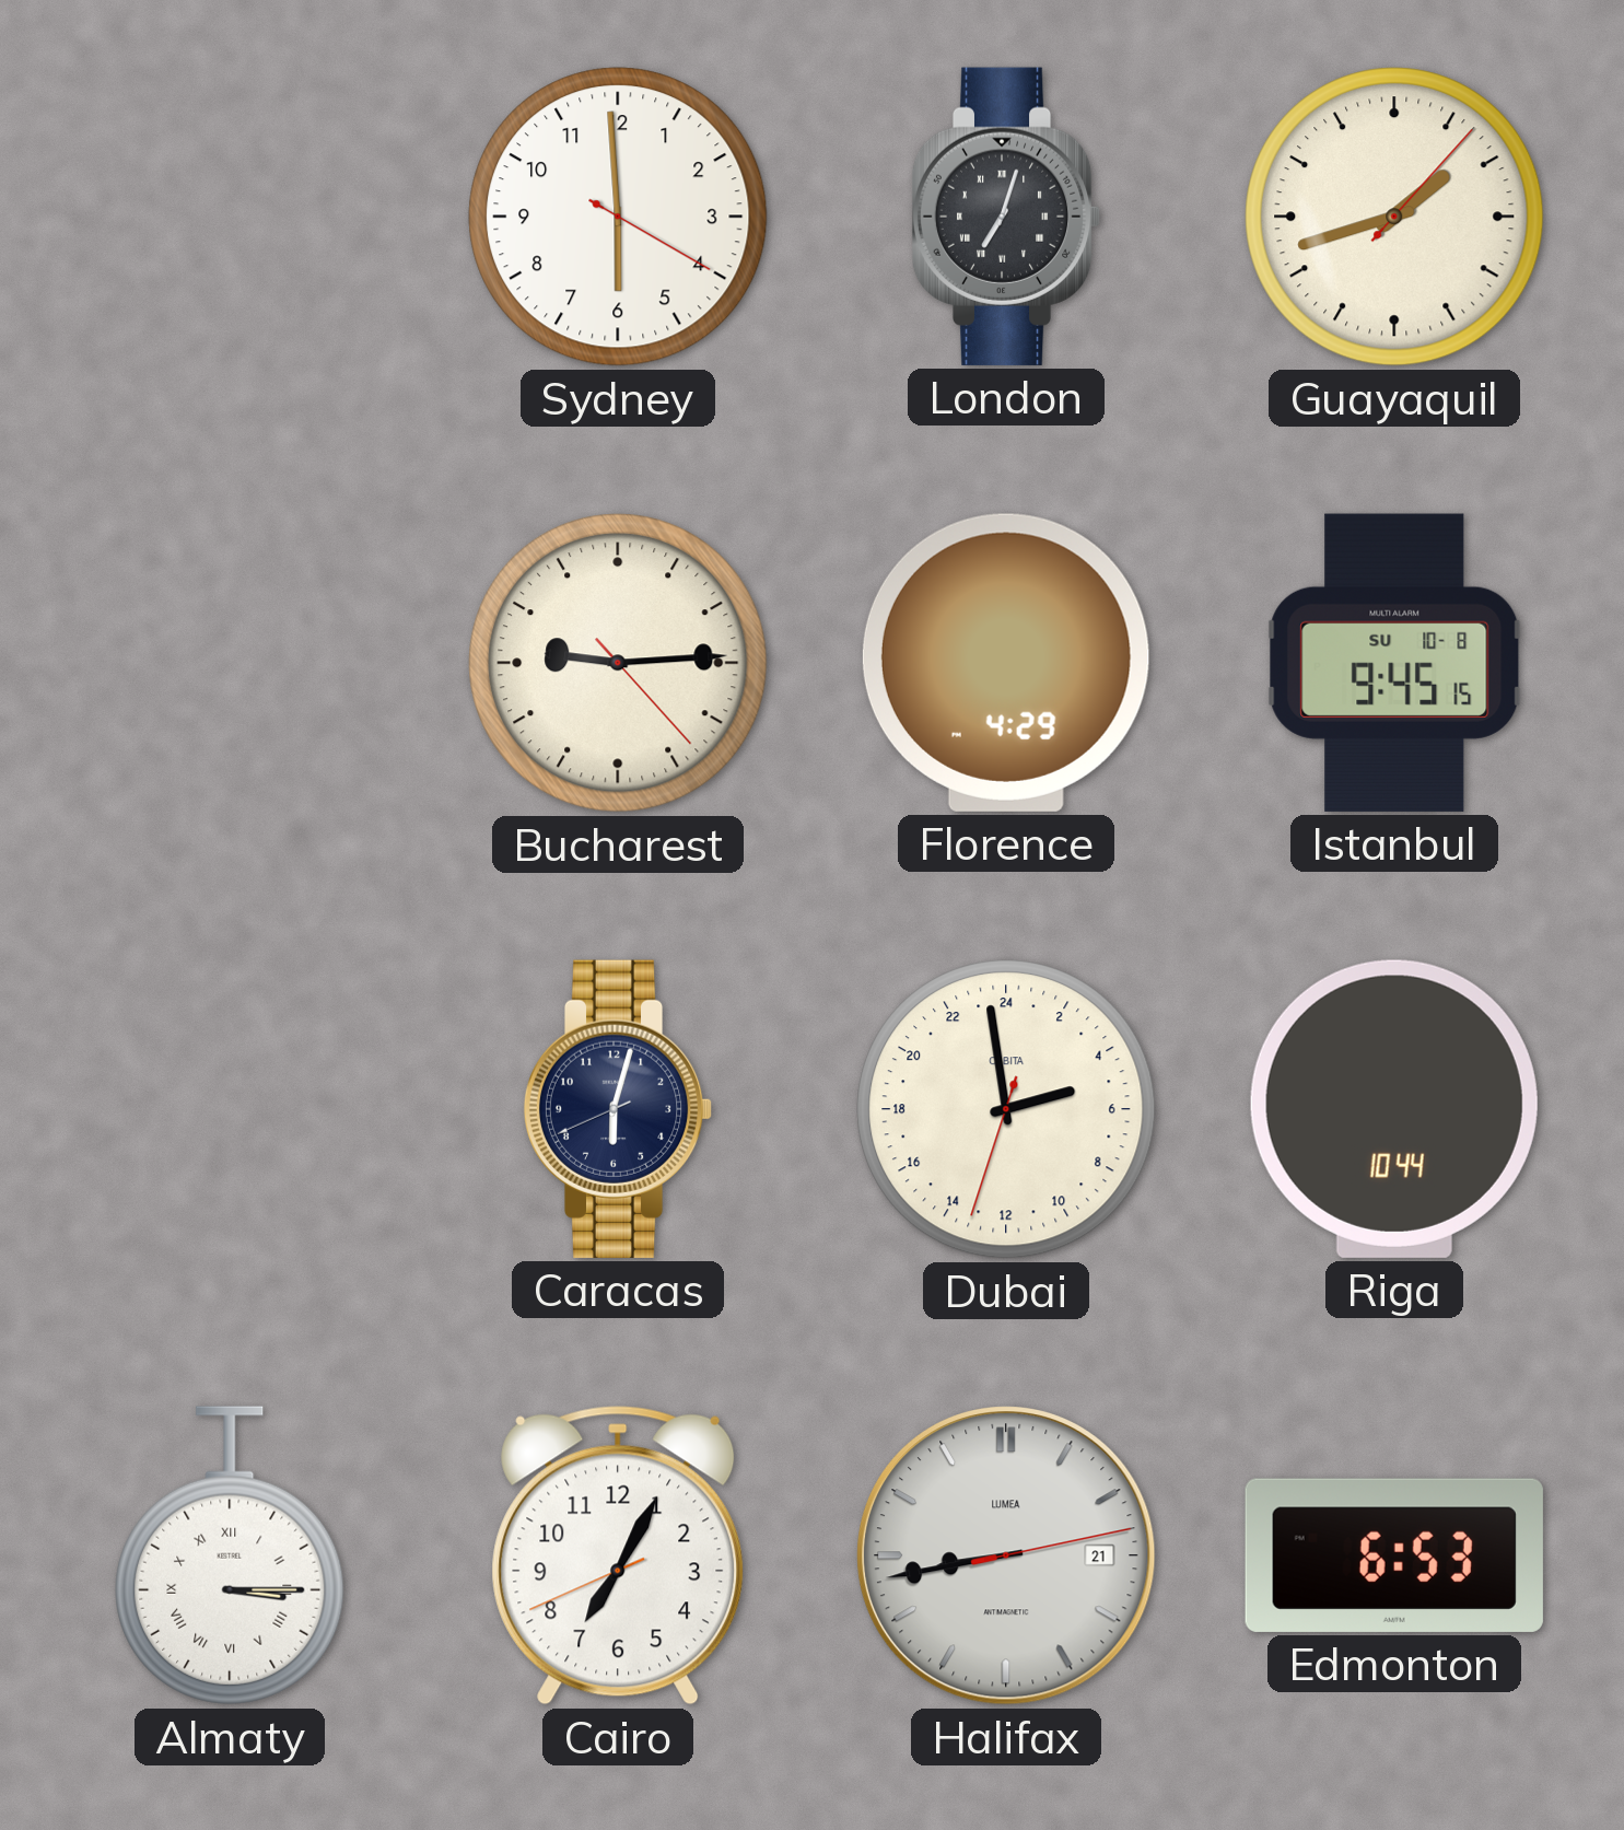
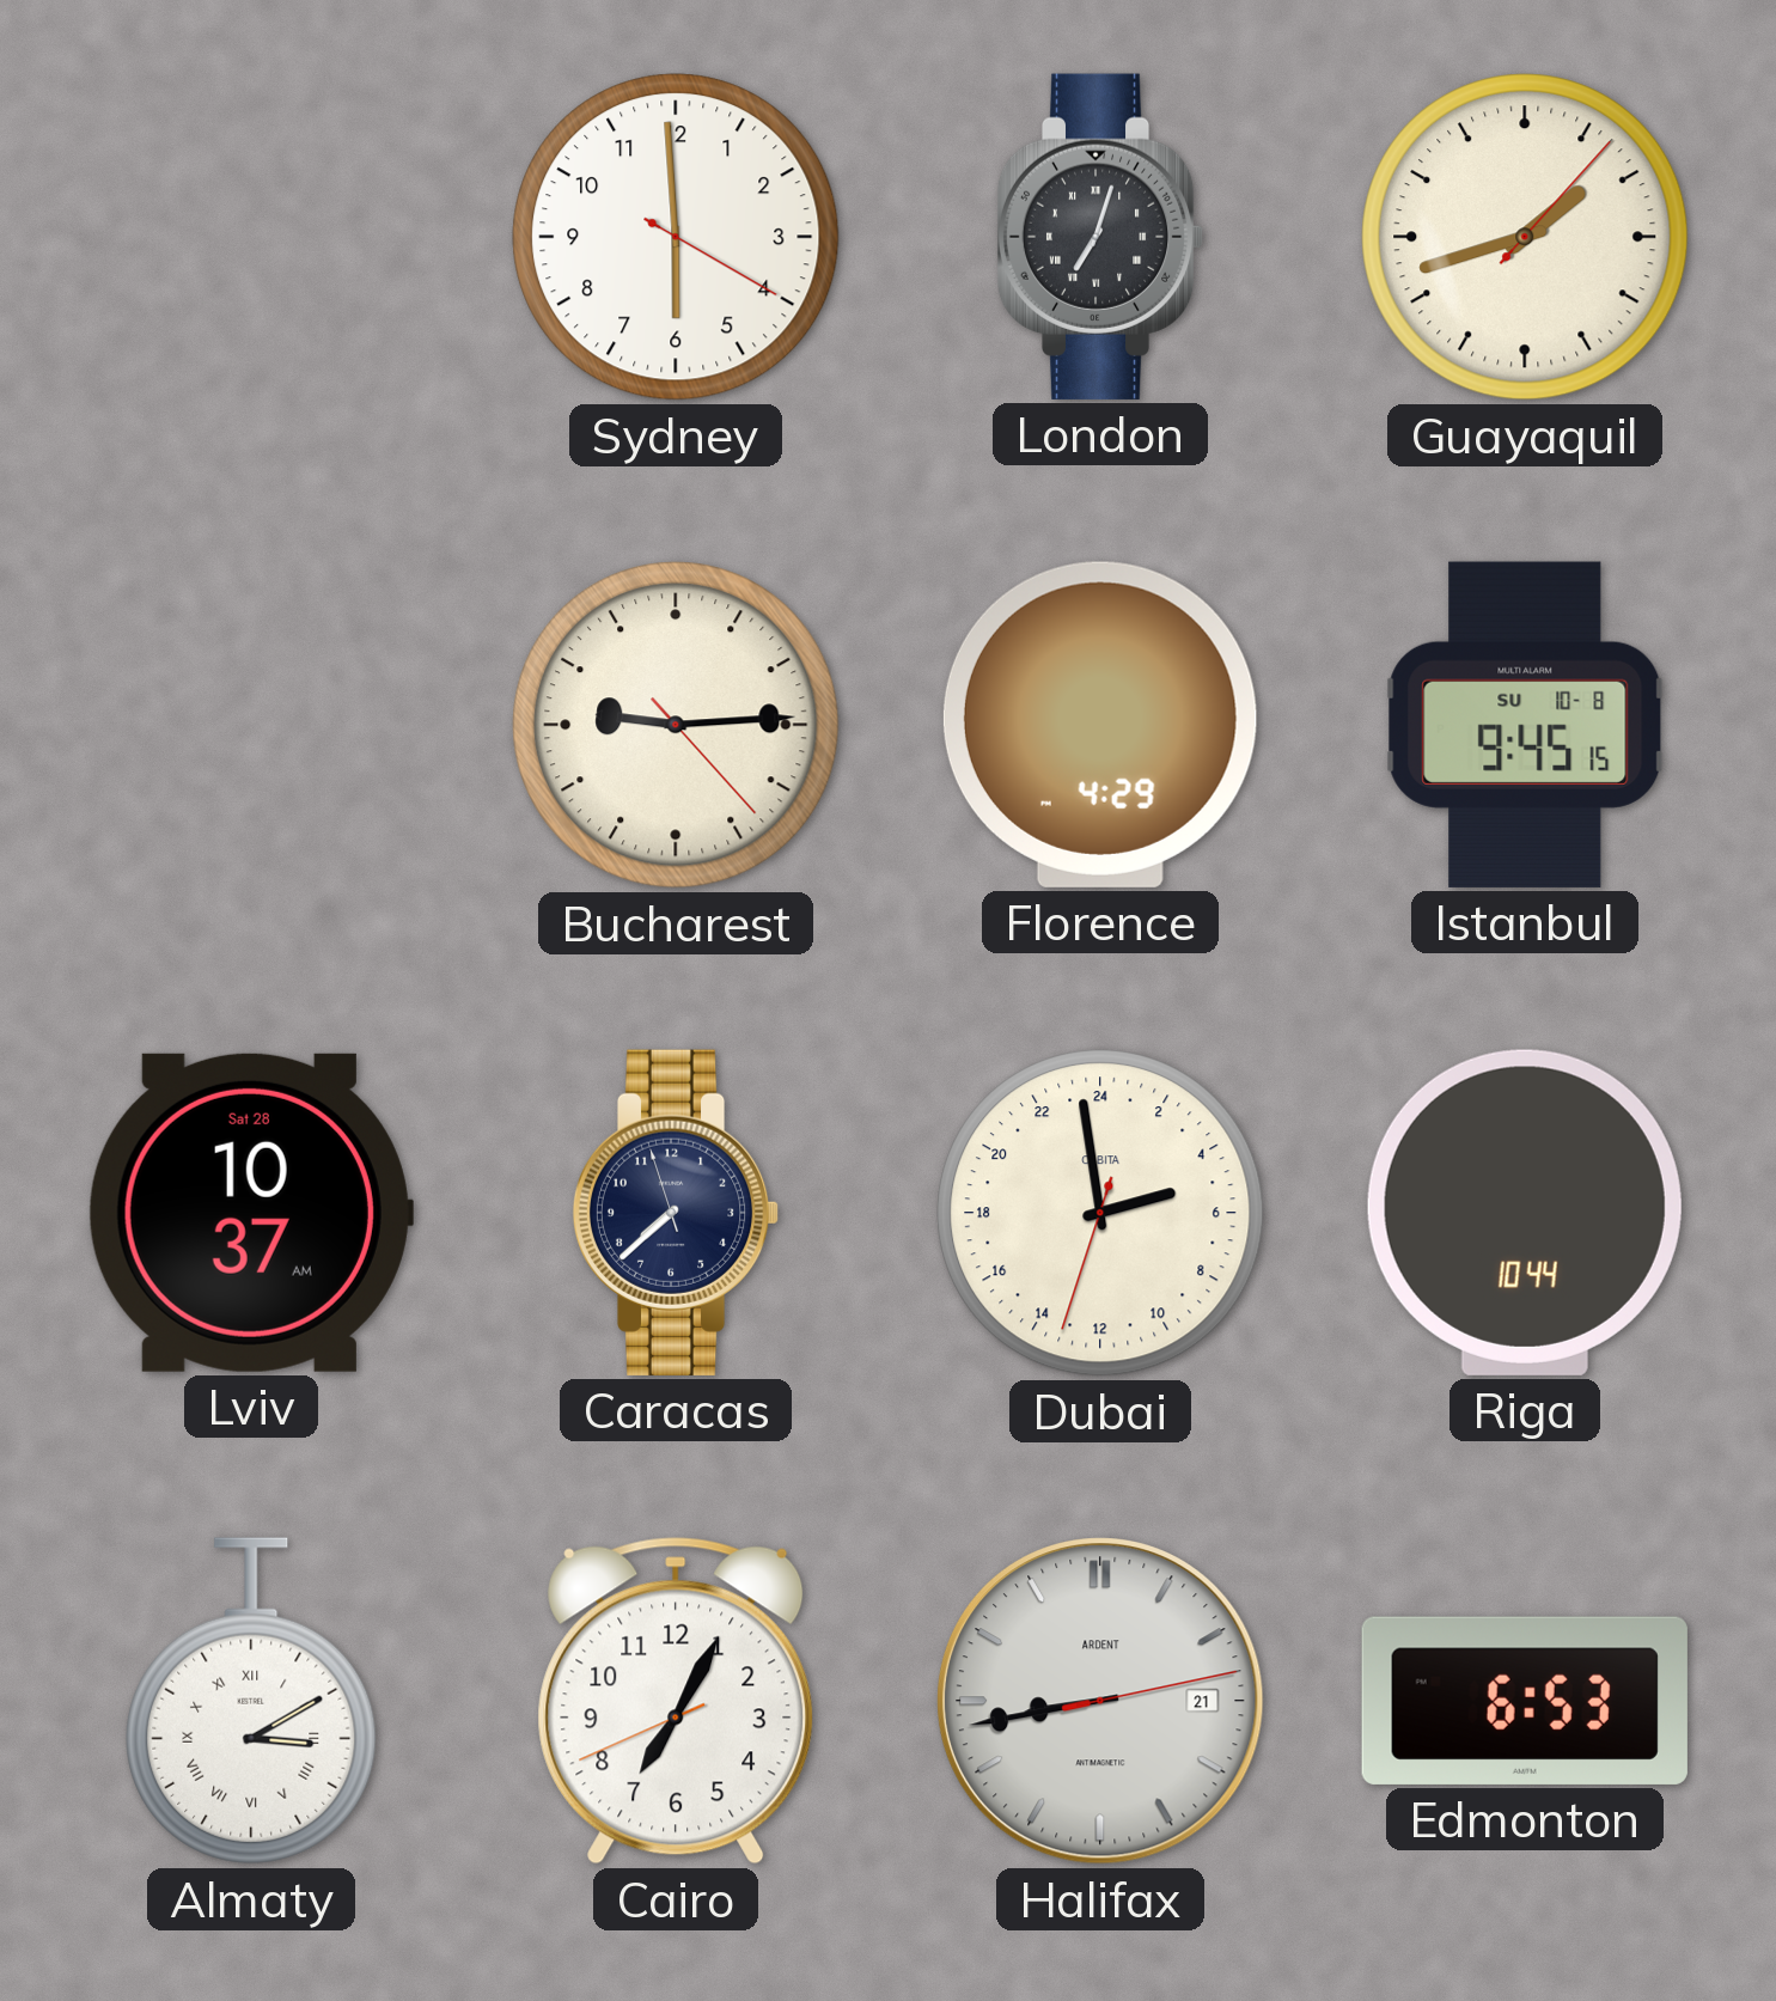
Lviv: none -> 10:37 (250, 1213)
Caracas: 6:02 -> 7:37 (676, 1213)
Almaty: 3:15 -> 3:10 (251, 1701)
Halifax brand: LUMEA -> ARDENT (1101, 1702)
